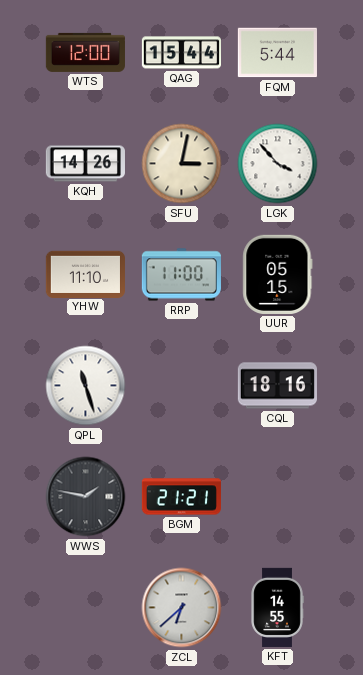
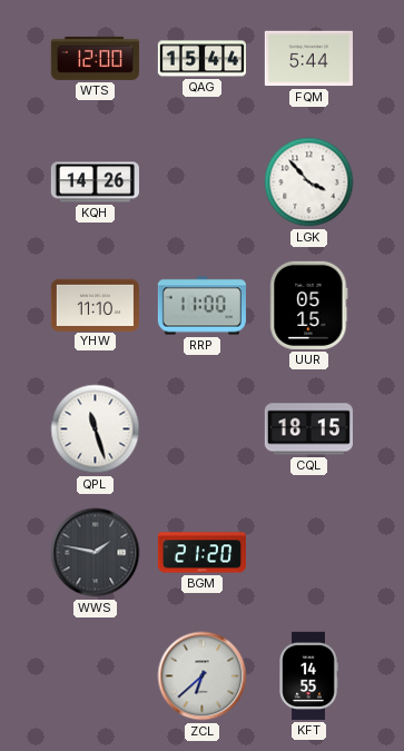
SFU: 3:02 -> none (182, 164)
CQL: 18:16 -> 18:15 (308, 429)
BGM: 21:21 -> 21:20 (201, 553)
